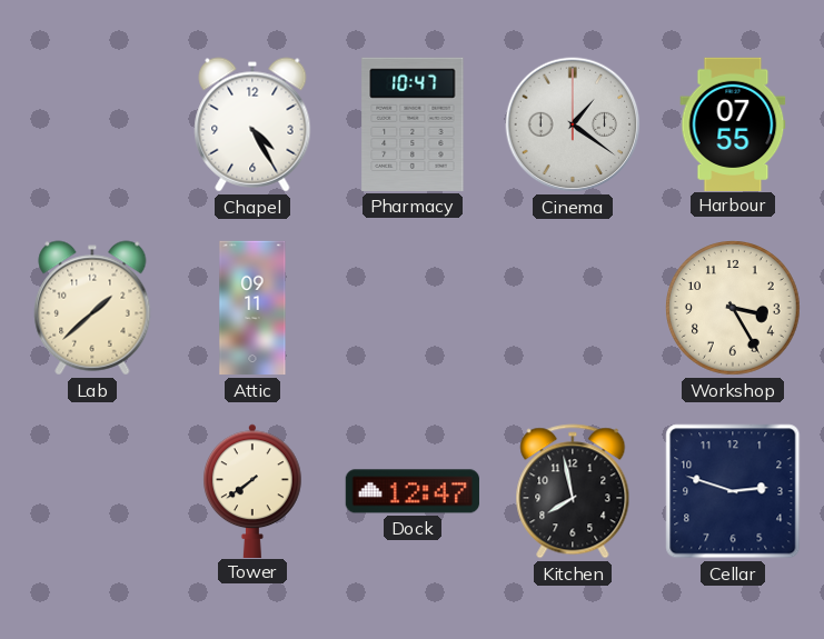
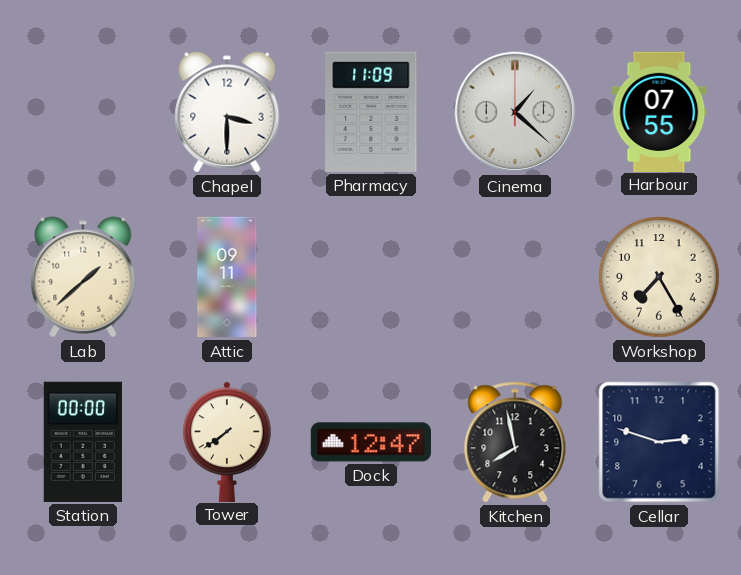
Chapel: 4:25 -> 3:30 (227, 112)
Pharmacy: 10:47 -> 11:09 (371, 112)
Cinema: 1:21 -> 1:22 (515, 112)
Workshop: 3:25 -> 7:25 (660, 278)
Station: none -> 00:00 (83, 442)
